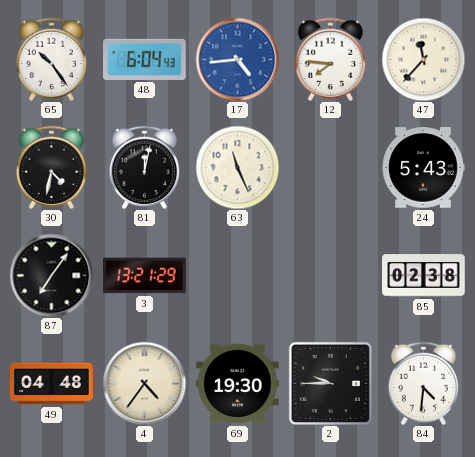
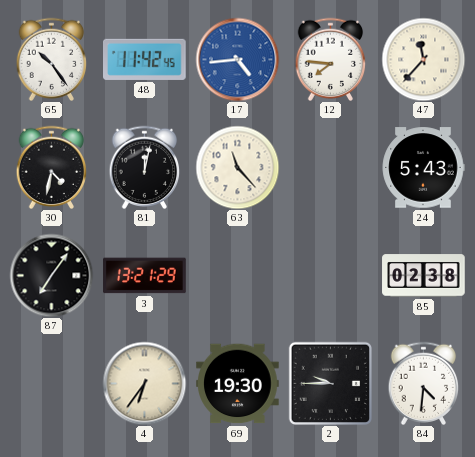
48: 6:04 -> 11:42 (145, 59)
63: 11:26 -> 11:23 (237, 167)
49: 04:48 -> none (52, 384)
4: 4:36 -> 6:36 (144, 383)
